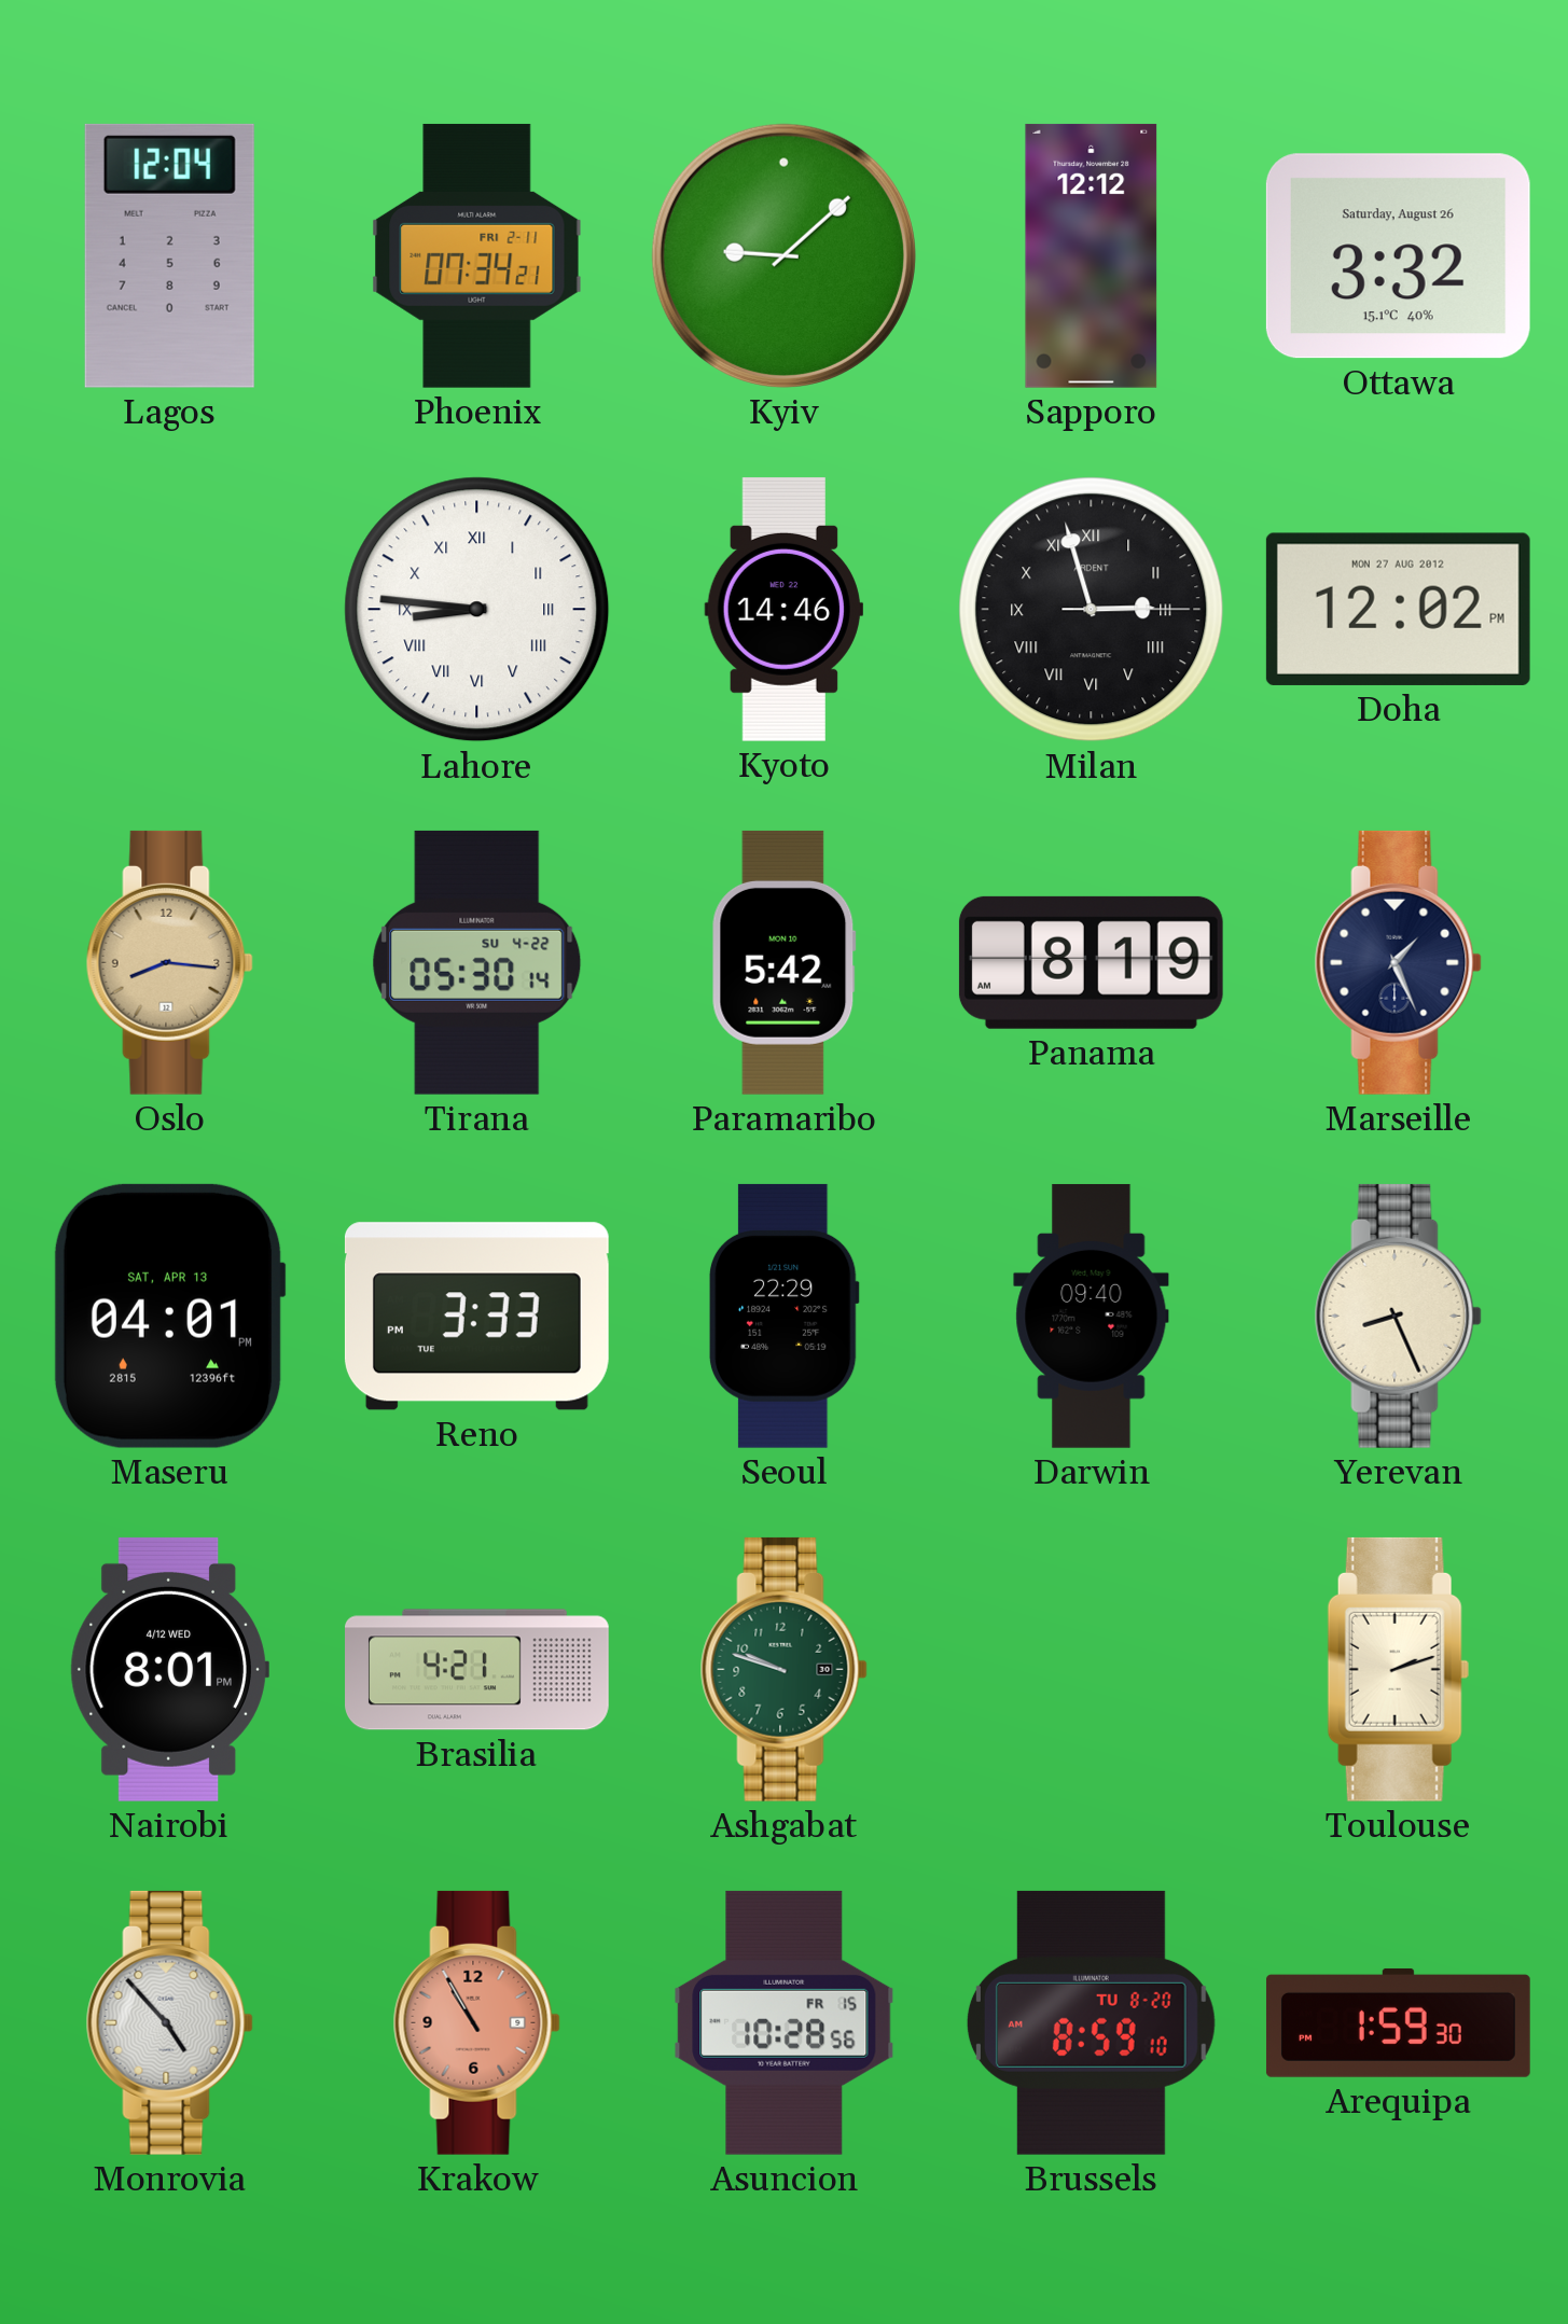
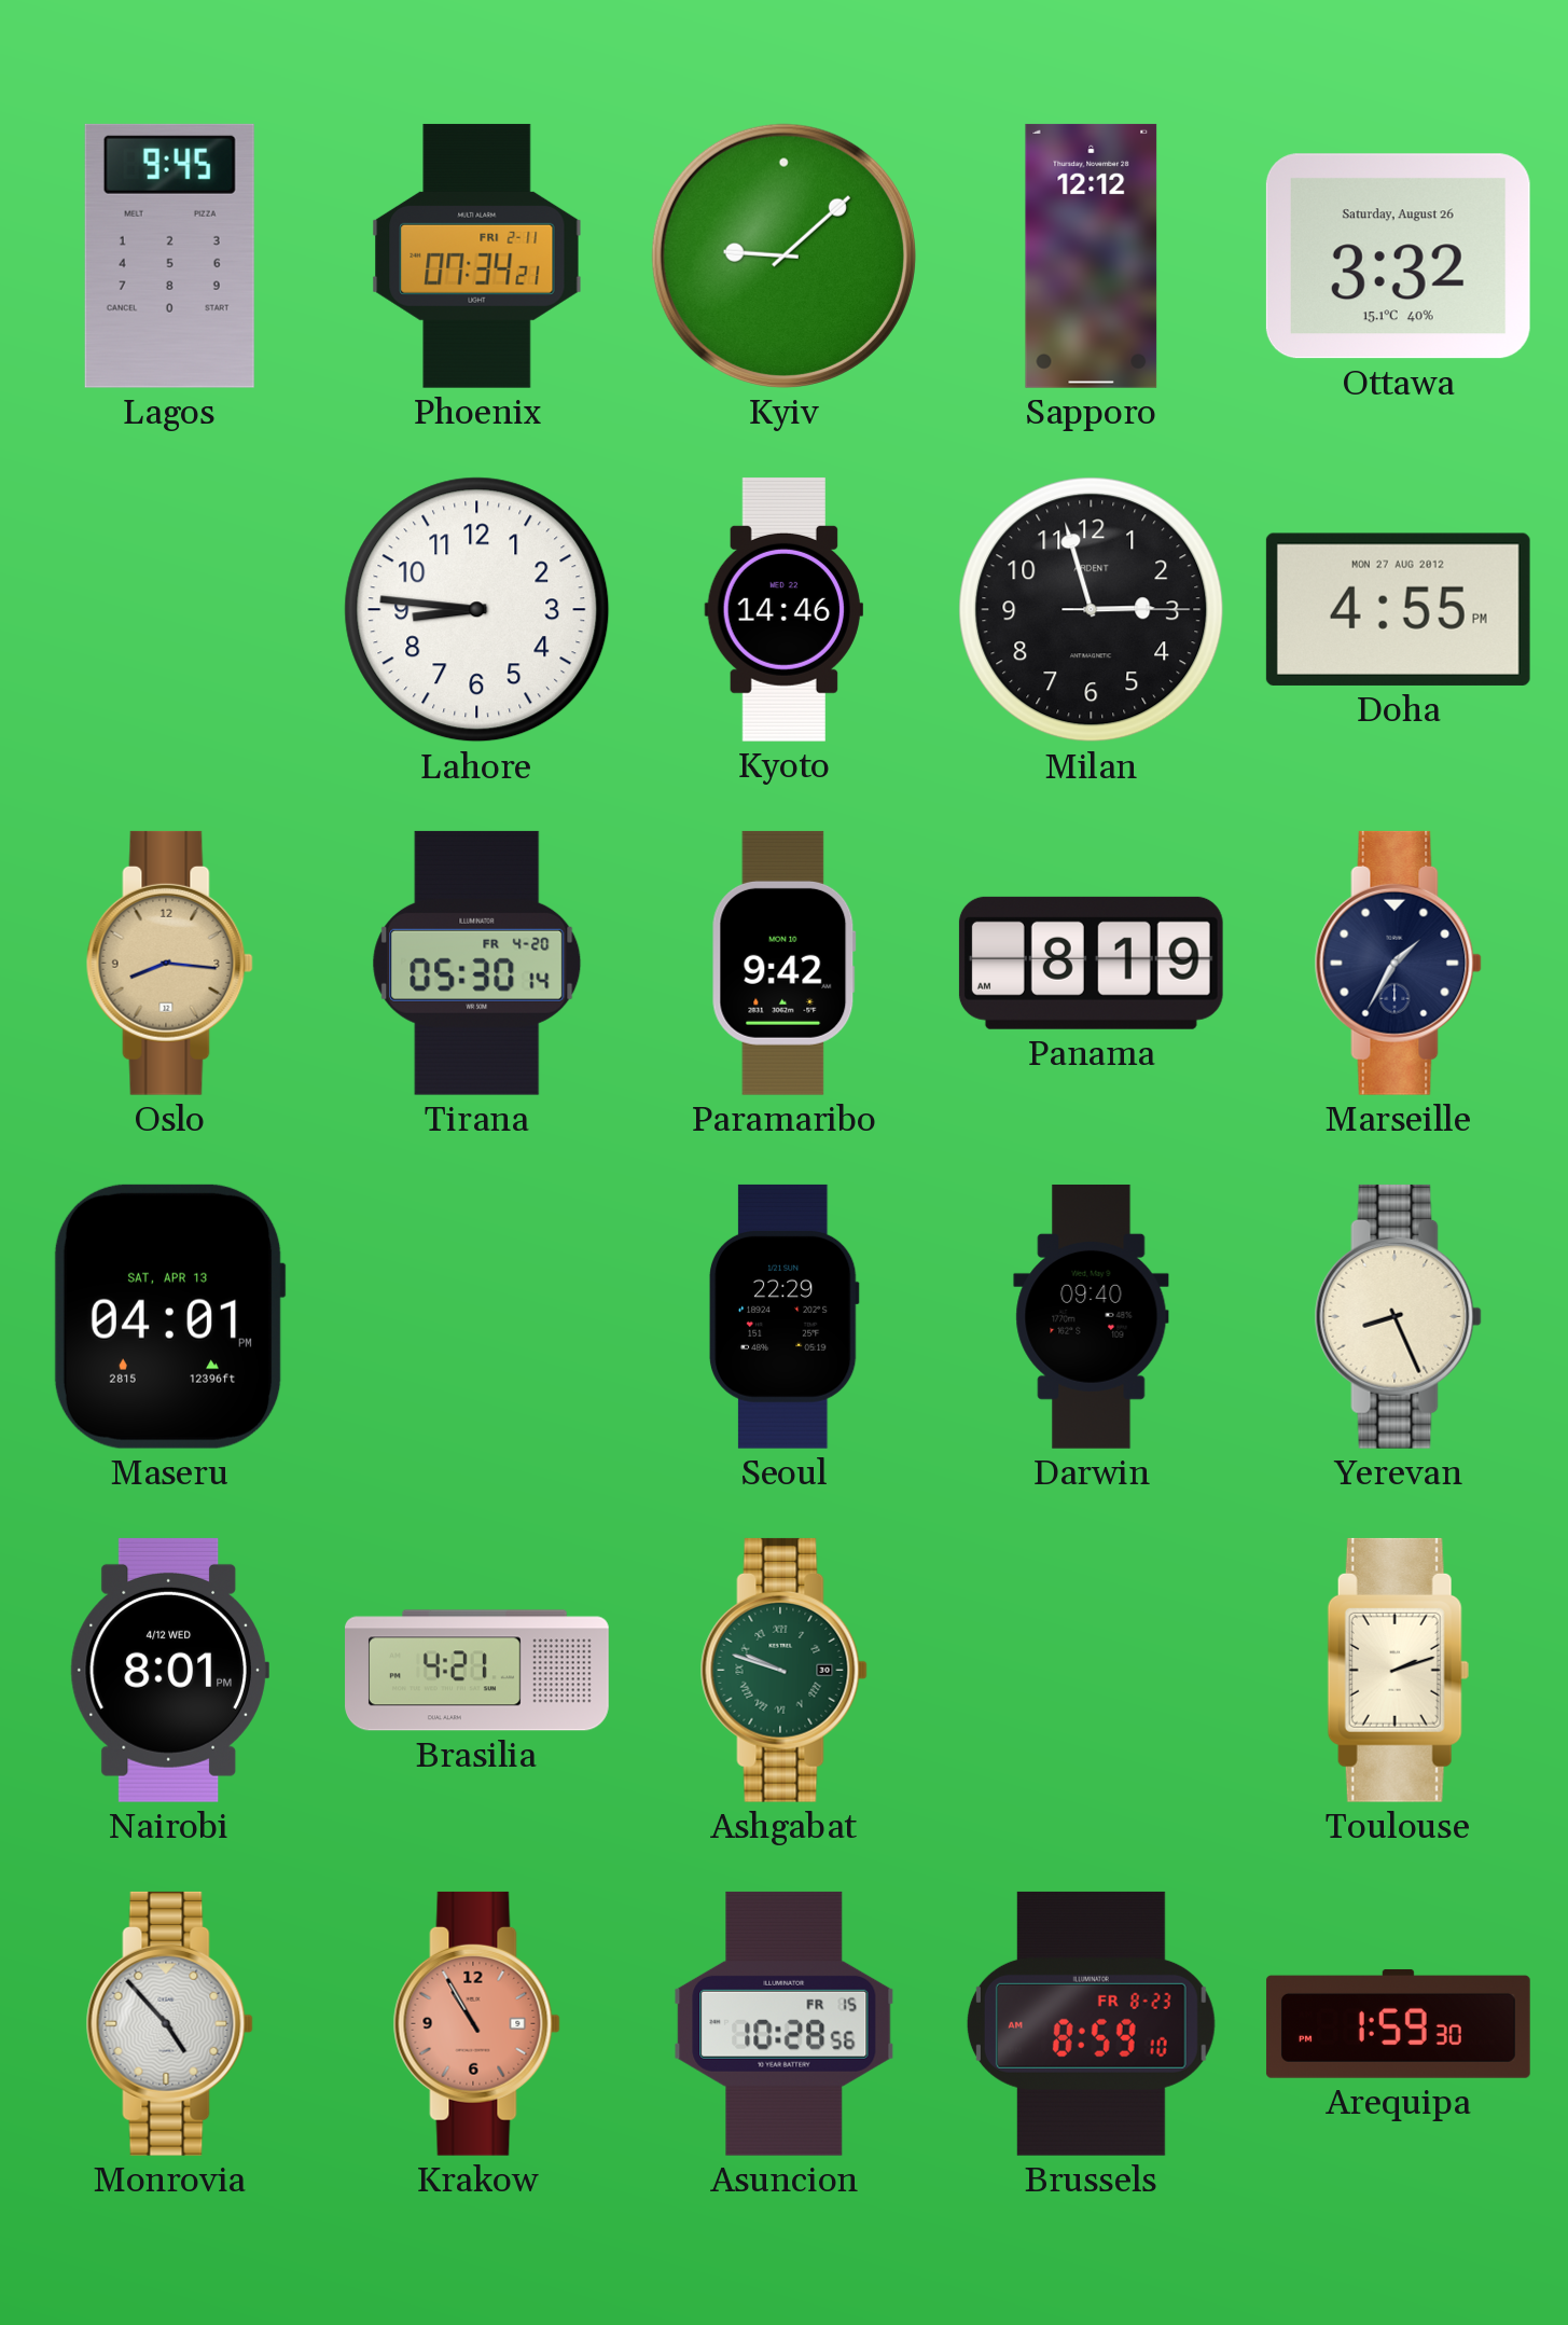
Lagos: 12:04 -> 9:45 (169, 255)
Lahore numerals: Roman -> Arabic (477, 610)
Milan numerals: Roman -> Arabic (1092, 610)
Doha: 12:02 -> 4:55 (1398, 609)
Tirana date: SU 4-22 -> FR 4-20 (477, 963)
Paramaribo: 5:42 -> 9:42 (783, 963)
Marseille: 1:26 -> 1:35 (1398, 963)
Reno: 3:33 -> none (476, 1317)
Ashgabat numerals: Arabic -> Roman (783, 1670)
Brussels date: TU 8-20 -> FR 8-23 (1091, 2023)
